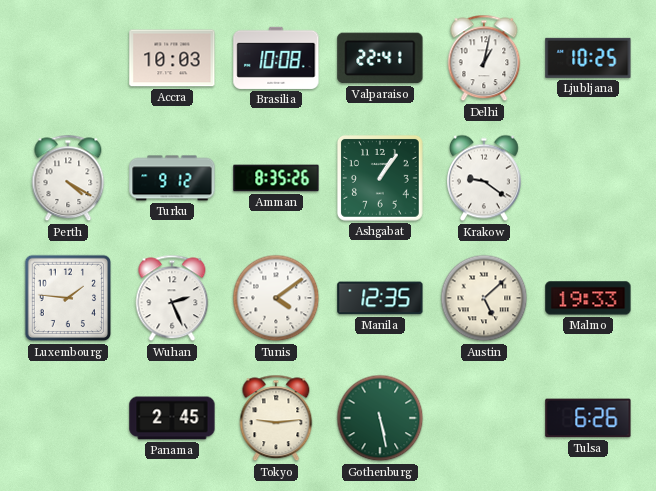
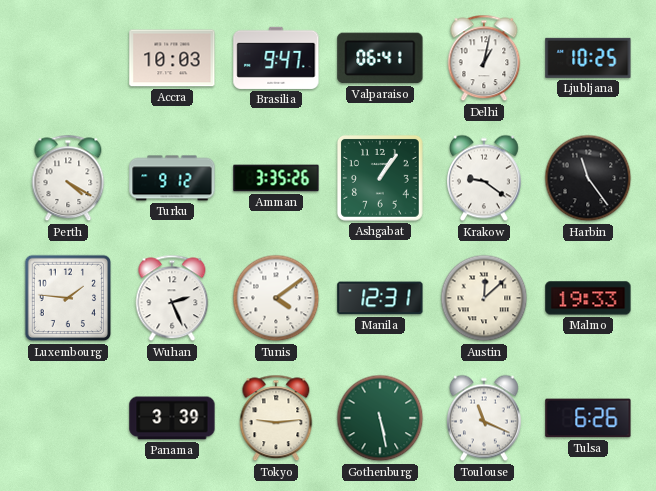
Brasilia: 10:08 -> 9:47 (276, 58)
Valparaiso: 22:41 -> 06:41 (380, 58)
Amman: 8:35 -> 3:35 (276, 178)
Harbin: none -> 11:24 (588, 178)
Manila: 12:35 -> 12:31 (380, 298)
Austin: 5:08 -> 12:08 (484, 298)
Panama: 2:45 -> 3:39 (172, 418)
Toulouse: none -> 11:19 (484, 418)
